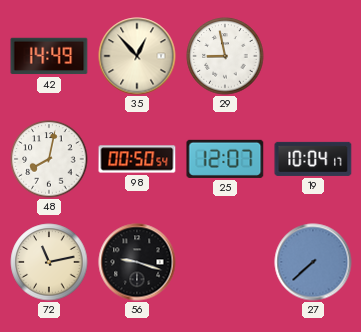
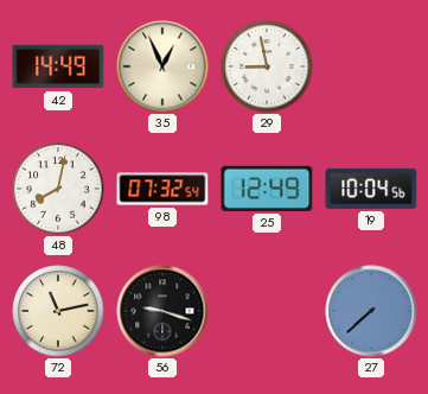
35: 12:53 -> 12:56 (162, 66)
98: 00:50 -> 07:32 (162, 189)
25: 12:07 -> 12:49 (267, 189)
19: 10:04:17 -> 10:04:56 (371, 189)
